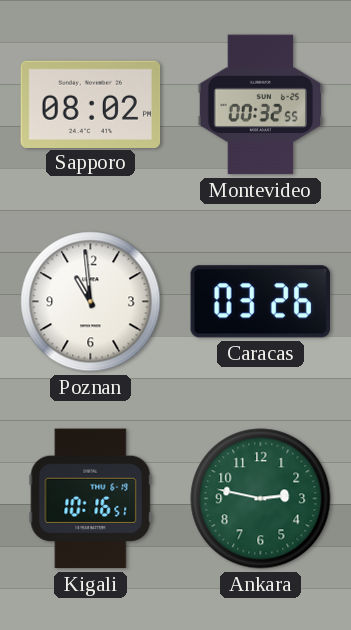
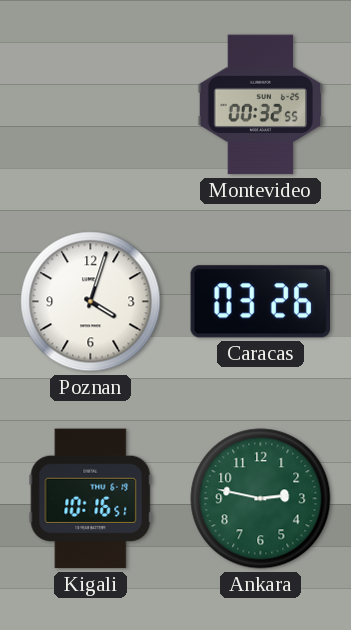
Sapporo: 08:02 -> none (91, 104)
Poznan: 10:59 -> 4:03 (91, 302)
